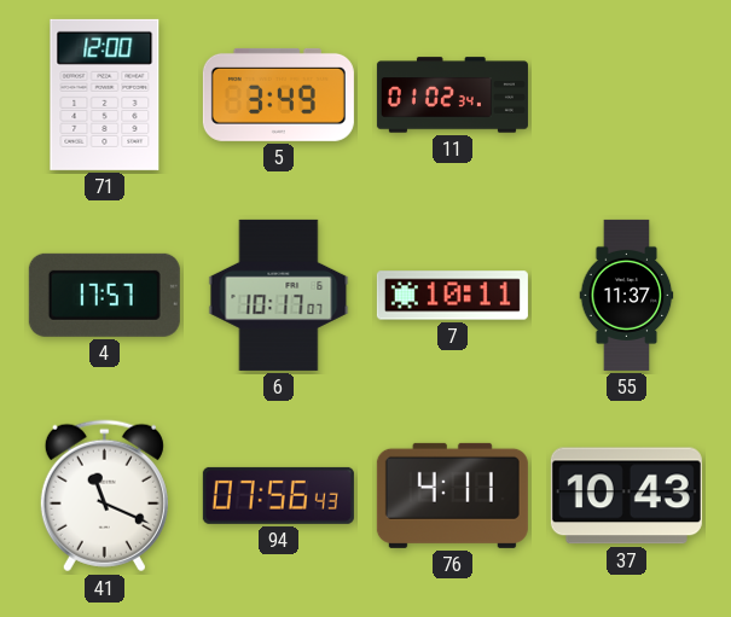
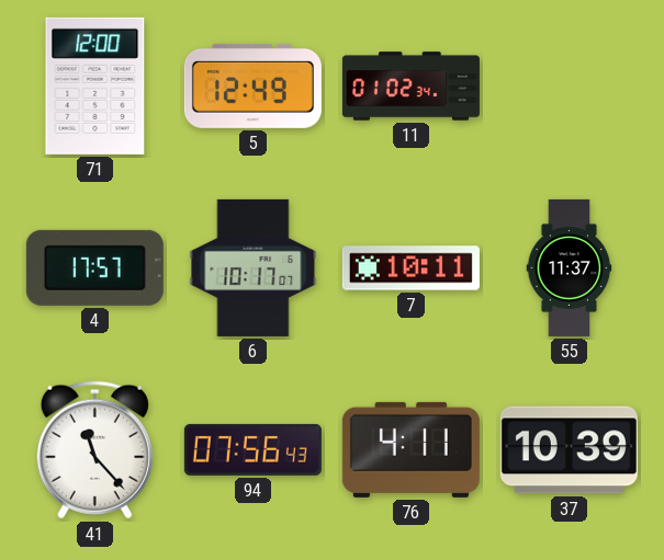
5: 3:49 -> 12:49 (252, 85)
41: 11:19 -> 11:23 (94, 450)
37: 10:43 -> 10:39 (569, 450)
